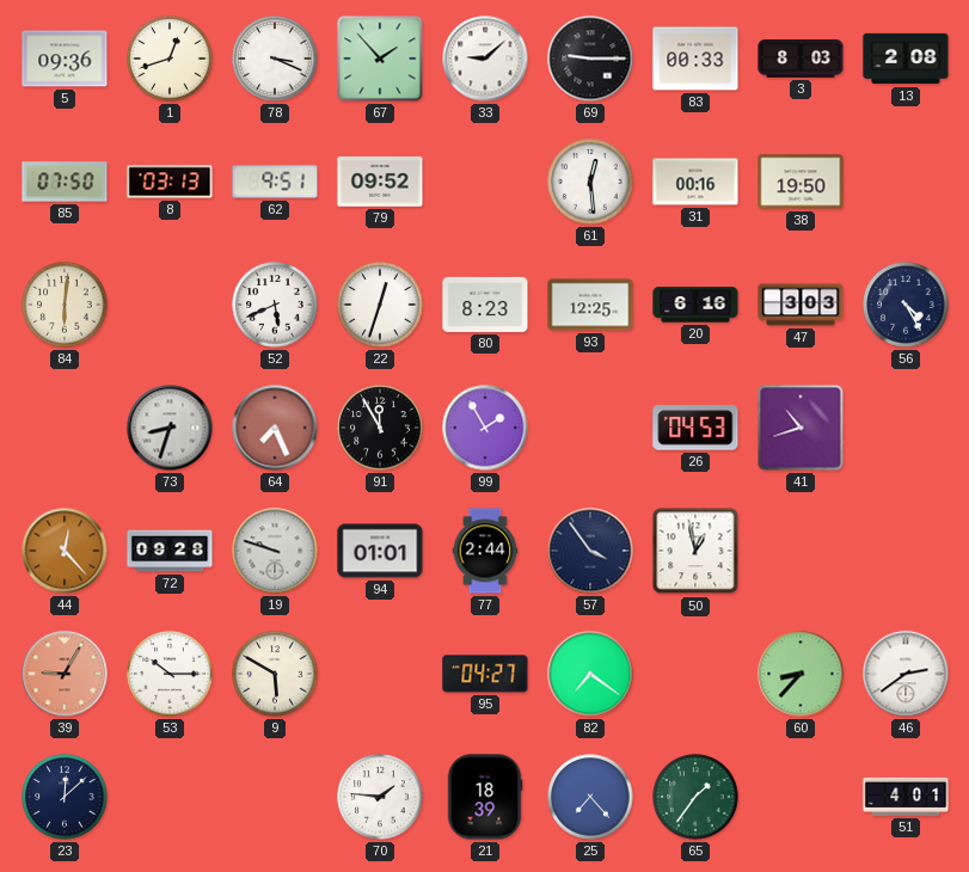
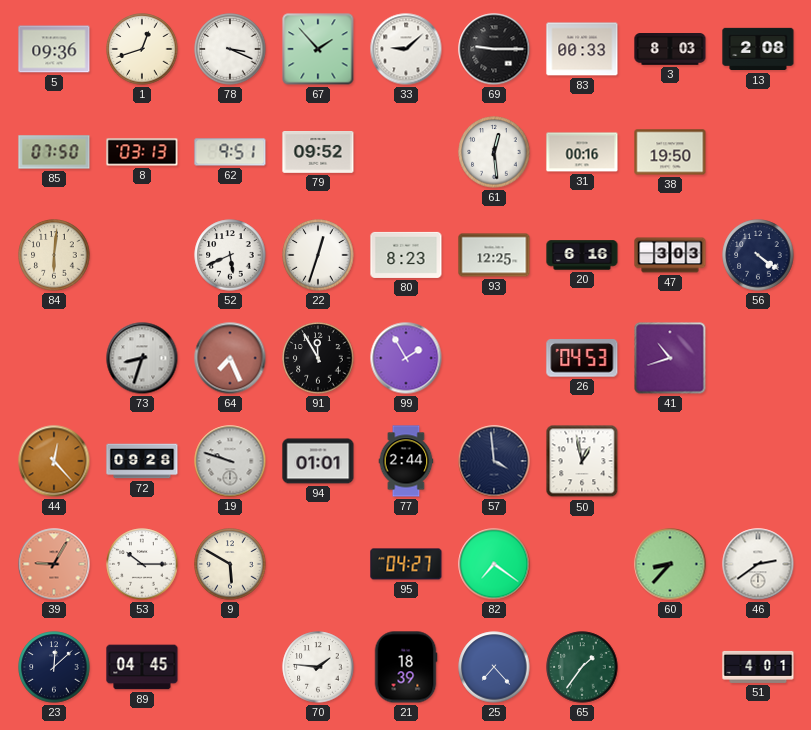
56: 4:25 -> 4:21 (758, 255)
57: 3:54 -> 3:59 (494, 461)
89: none -> 04:45 (142, 667)
